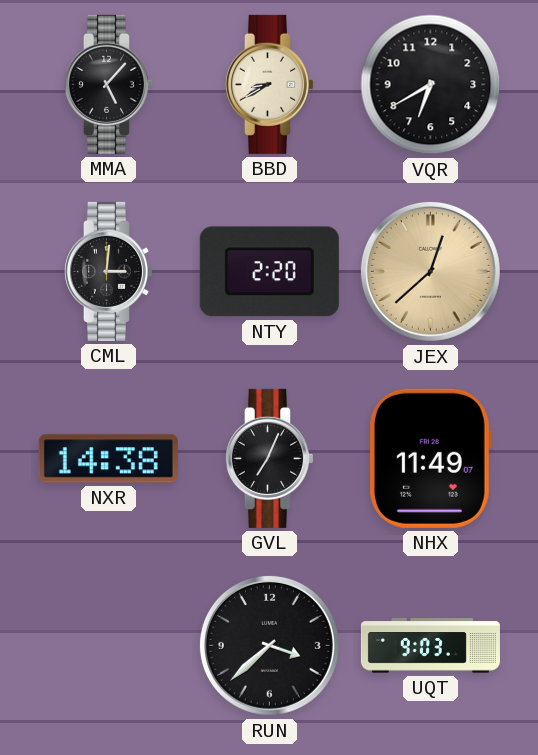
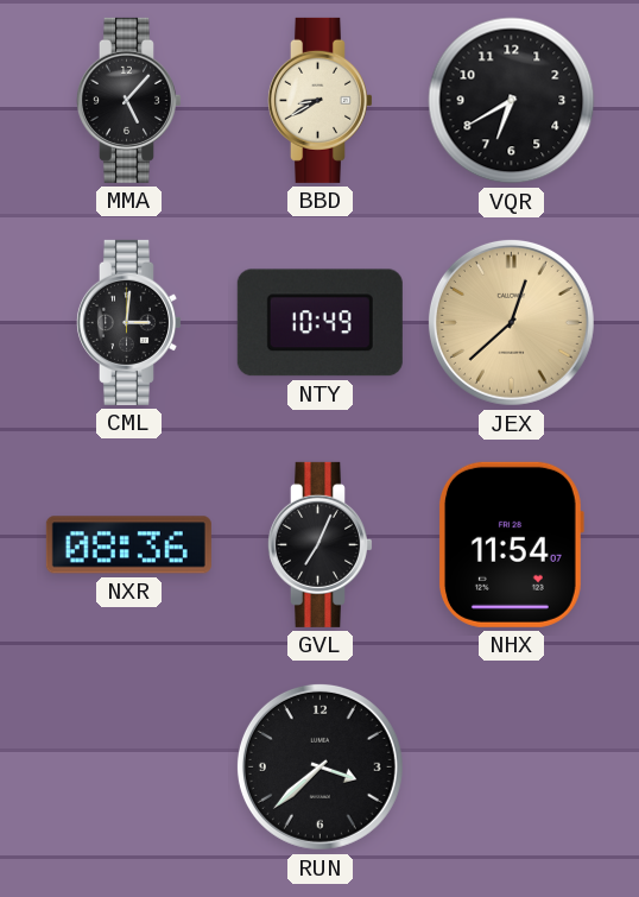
NTY: 2:20 -> 10:49 (319, 323)
NXR: 14:38 -> 08:36 (128, 545)
NHX: 11:49 -> 11:54 (511, 544)
UQT: 9:03 -> none (430, 646)
